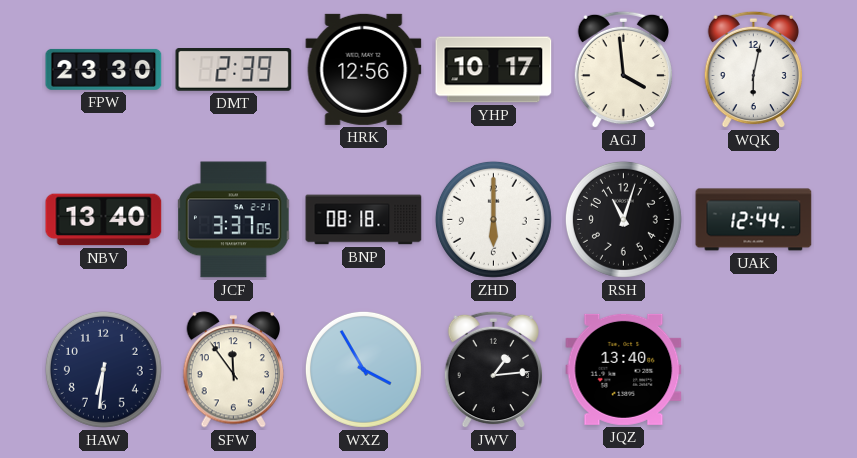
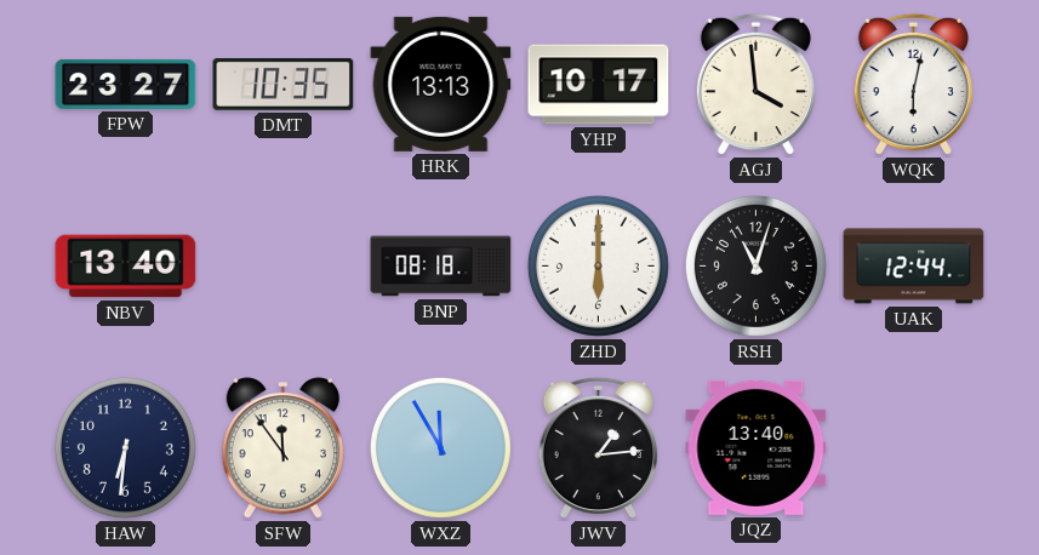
FPW: 23:30 -> 23:27 (126, 84)
DMT: 2:39 -> 10:35 (284, 85)
HRK: 12:56 -> 13:13 (441, 84)
JCF: 3:37 -> none (234, 220)
WXZ: 3:55 -> 11:55 (440, 447)
